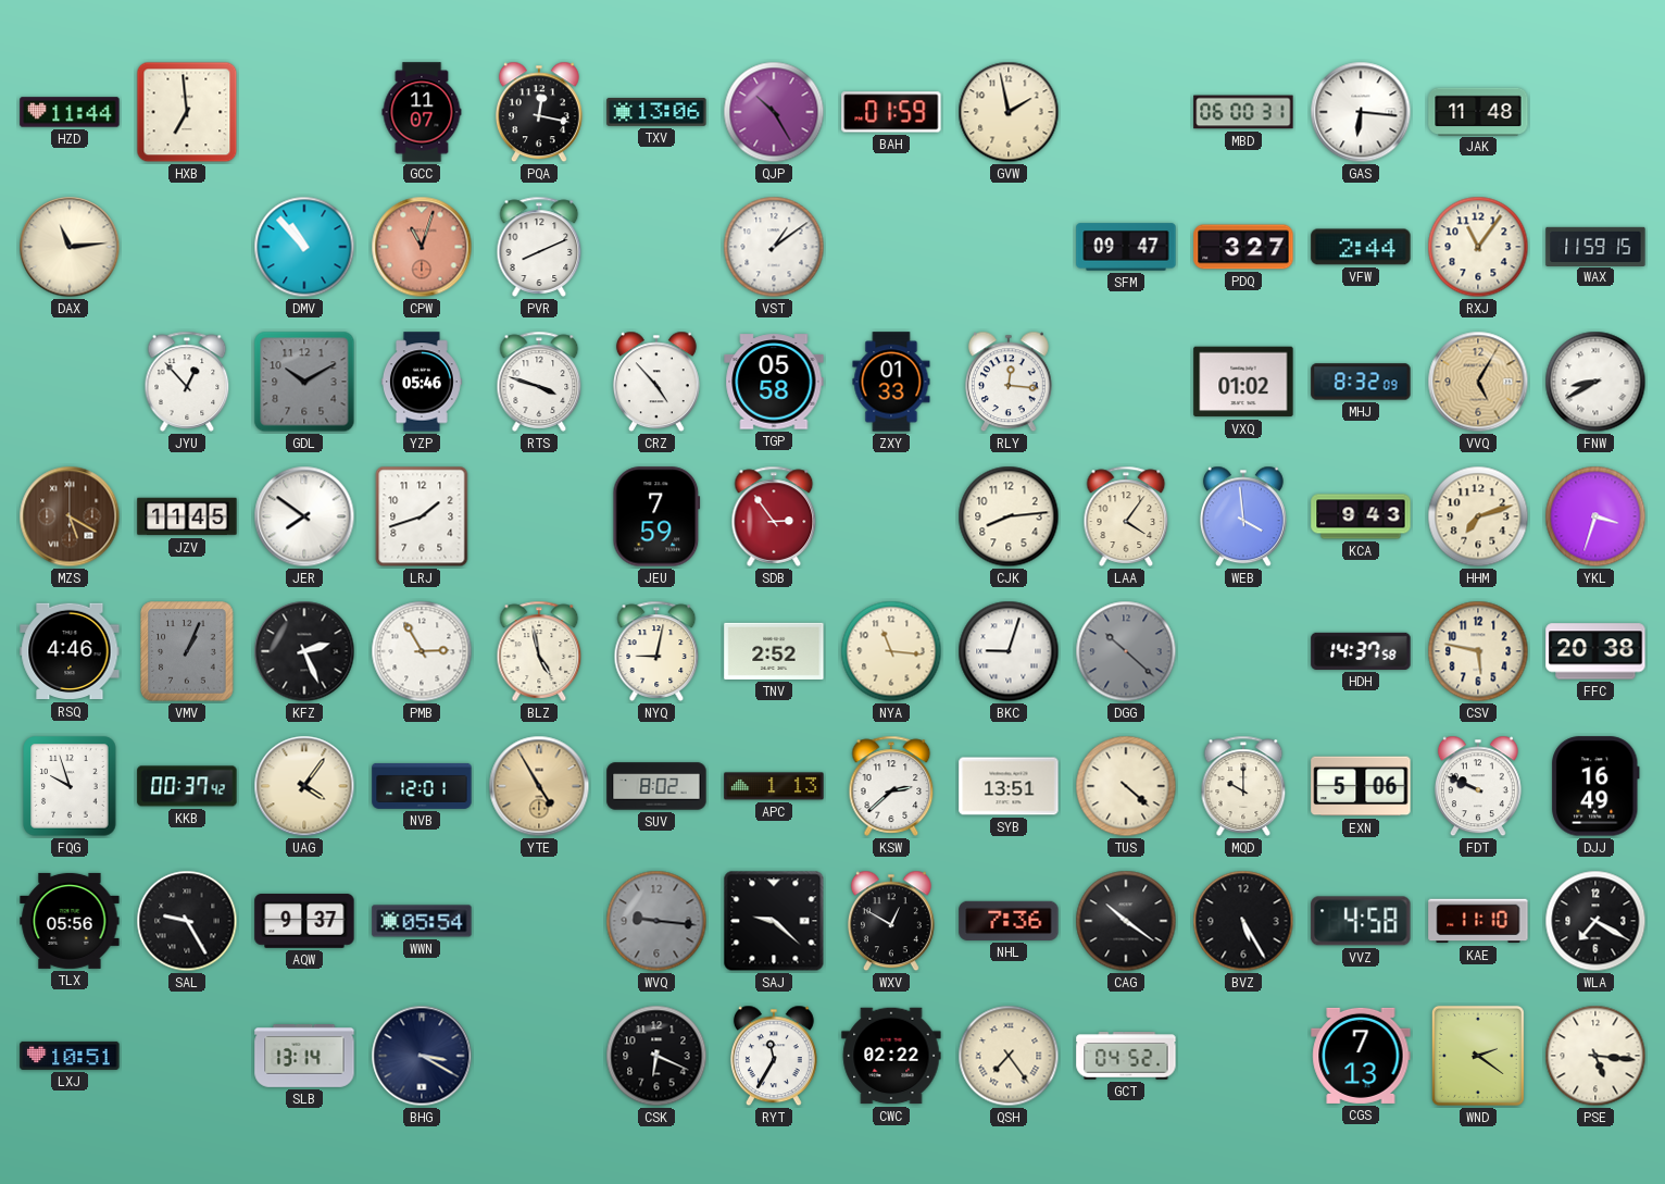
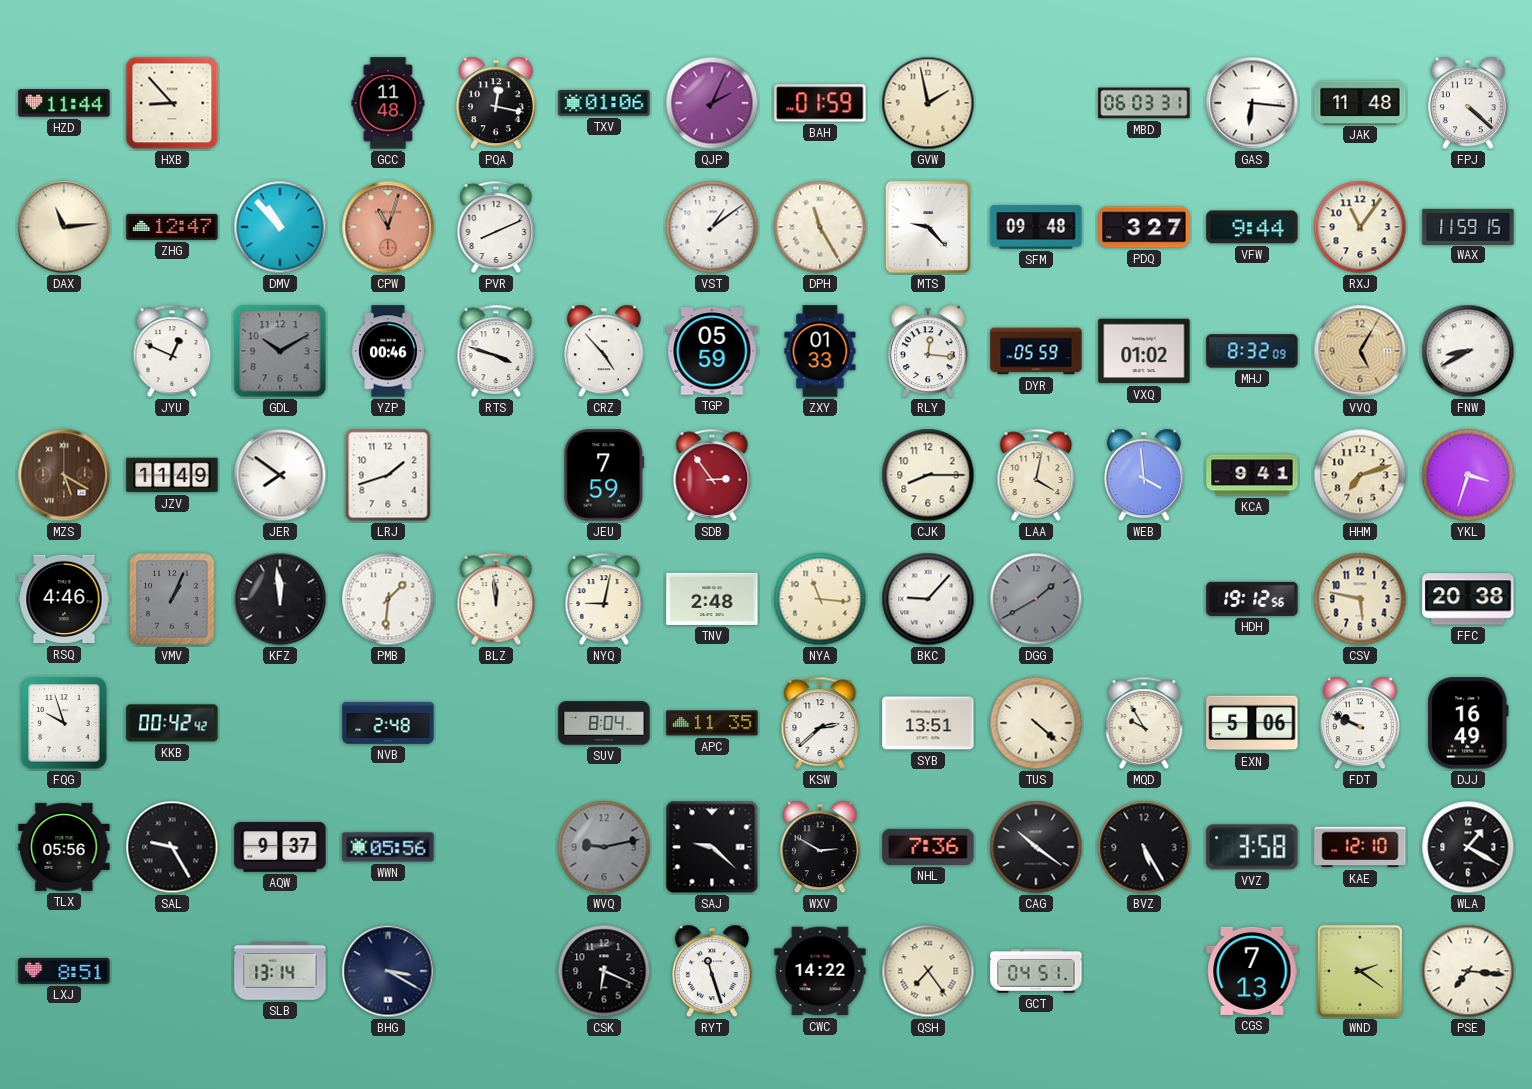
HXB: 6:59 -> 8:53 (172, 103)
GCC: 11:07 -> 11:48 (388, 103)
TXV: 13:06 -> 01:06 (604, 103)
QJP: 10:25 -> 2:04 (712, 103)
MBD: 06:00 -> 06:03 (1144, 103)
FPJ: none -> 4:22 (1468, 103)
ZHG: none -> 12:47 (172, 227)
DPH: none -> 11:25 (820, 227)
MTS: none -> 9:23 (928, 227)
SFM: 09:47 -> 09:48 (1036, 227)
VFW: 2:44 -> 9:44 (1252, 227)
JYU: 12:53 -> 12:49 (172, 351)
YZP: 05:46 -> 00:46 (389, 351)
TGP: 05:58 -> 05:59 (712, 351)
DYR: none -> 05:59 (1036, 351)
JZV: 11:45 -> 11:49 (172, 475)
CJK: 8:14 -> 8:15 (928, 475)
LAA: 4:06 -> 4:02 (1036, 475)
KCA: 9:43 -> 9:41 (1252, 475)
KFZ: 2:26 -> 11:59 (280, 599)
PMB: 2:55 -> 1:31 (388, 599)
BLZ: 4:58 -> 11:59 (496, 599)
TNV: 2:52 -> 2:48 (712, 599)
BKC: 9:03 -> 9:07 (928, 599)
DGG: 10:22 -> 1:40 (1036, 599)
HDH: 14:37 -> 19:12 (1252, 599)
KKB: 00:37 -> 00:42 (172, 723)
UAG: 4:06 -> none (304, 786)
NVB: 12:01 -> 2:48 (388, 723)
YTE: 4:55 -> none (539, 786)
SUV: 8:02 -> 8:04 (604, 723)
APC: 1:13 -> 11:35 (712, 723)
MQD: 10:00 -> 9:55 (1144, 723)
WWN: 05:54 -> 05:56 (388, 847)
WVQ: 9:16 -> 9:13 (604, 847)
WXV: 12:50 -> 2:50 (820, 847)
VVZ: 4:58 -> 3:58 (1252, 847)
KAE: 11:10 -> 12:10 (1360, 847)
WLA: 7:20 -> 1:20 (1468, 847)
LXJ: 10:51 -> 8:51 (64, 971)
RYT: 11:35 -> 11:27 (712, 971)
CWC: 02:22 -> 14:22 (820, 971)
GCT: 04:52 -> 04:51 (1036, 971)
PSE: 5:16 -> 7:16 (1468, 971)
